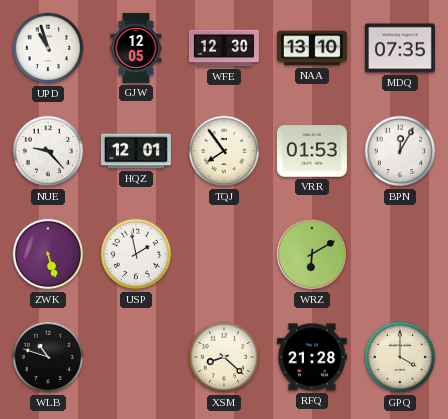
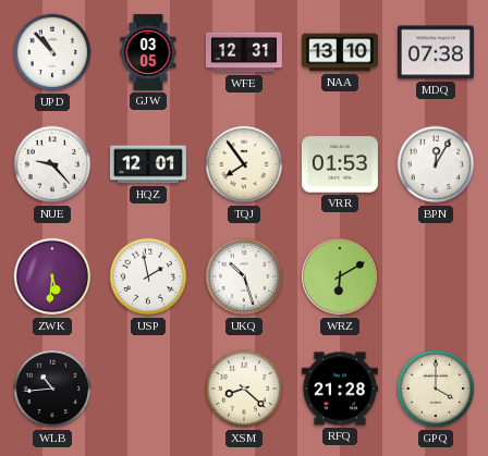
UPD: 10:57 -> 10:53 (52, 52)
GJW: 12:05 -> 03:05 (148, 52)
WFE: 12:30 -> 12:31 (244, 52)
MDQ: 07:35 -> 07:38 (436, 52)
ZWK: 5:27 -> 5:31 (52, 276)
UKQ: none -> 10:27 (244, 276)
WLB: 10:48 -> 10:44 (52, 389)
